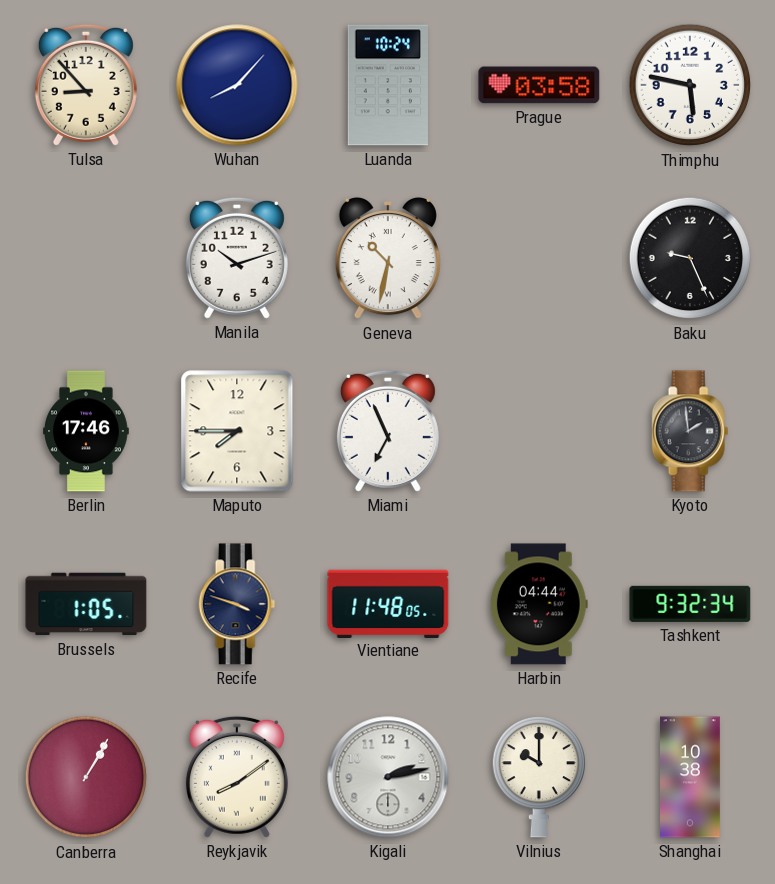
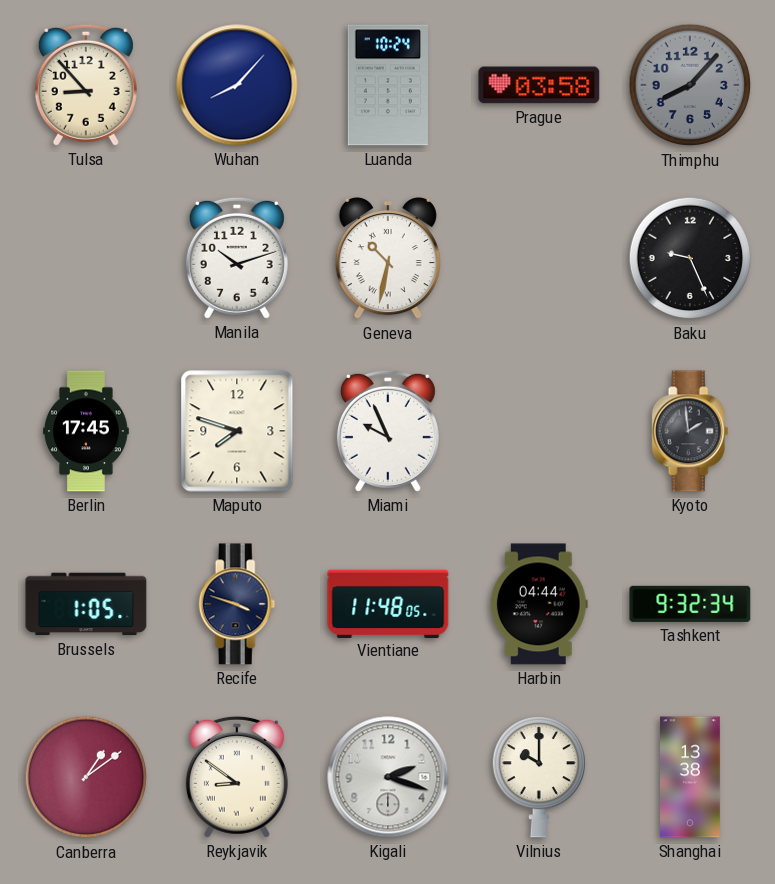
Thimphu: 5:47 -> 8:07 (690, 85)
Thimphu dial: white -> grey (690, 85)
Berlin: 17:46 -> 17:45 (87, 431)
Maputo: 7:45 -> 7:48 (237, 431)
Miami: 6:56 -> 9:56 (388, 431)
Canberra: 1:05 -> 1:09 (86, 777)
Reykjavik: 8:09 -> 8:51 (237, 777)
Kigali: 2:13 -> 2:18 (388, 777)
Shanghai: 10:38 -> 13:38 (691, 777)
